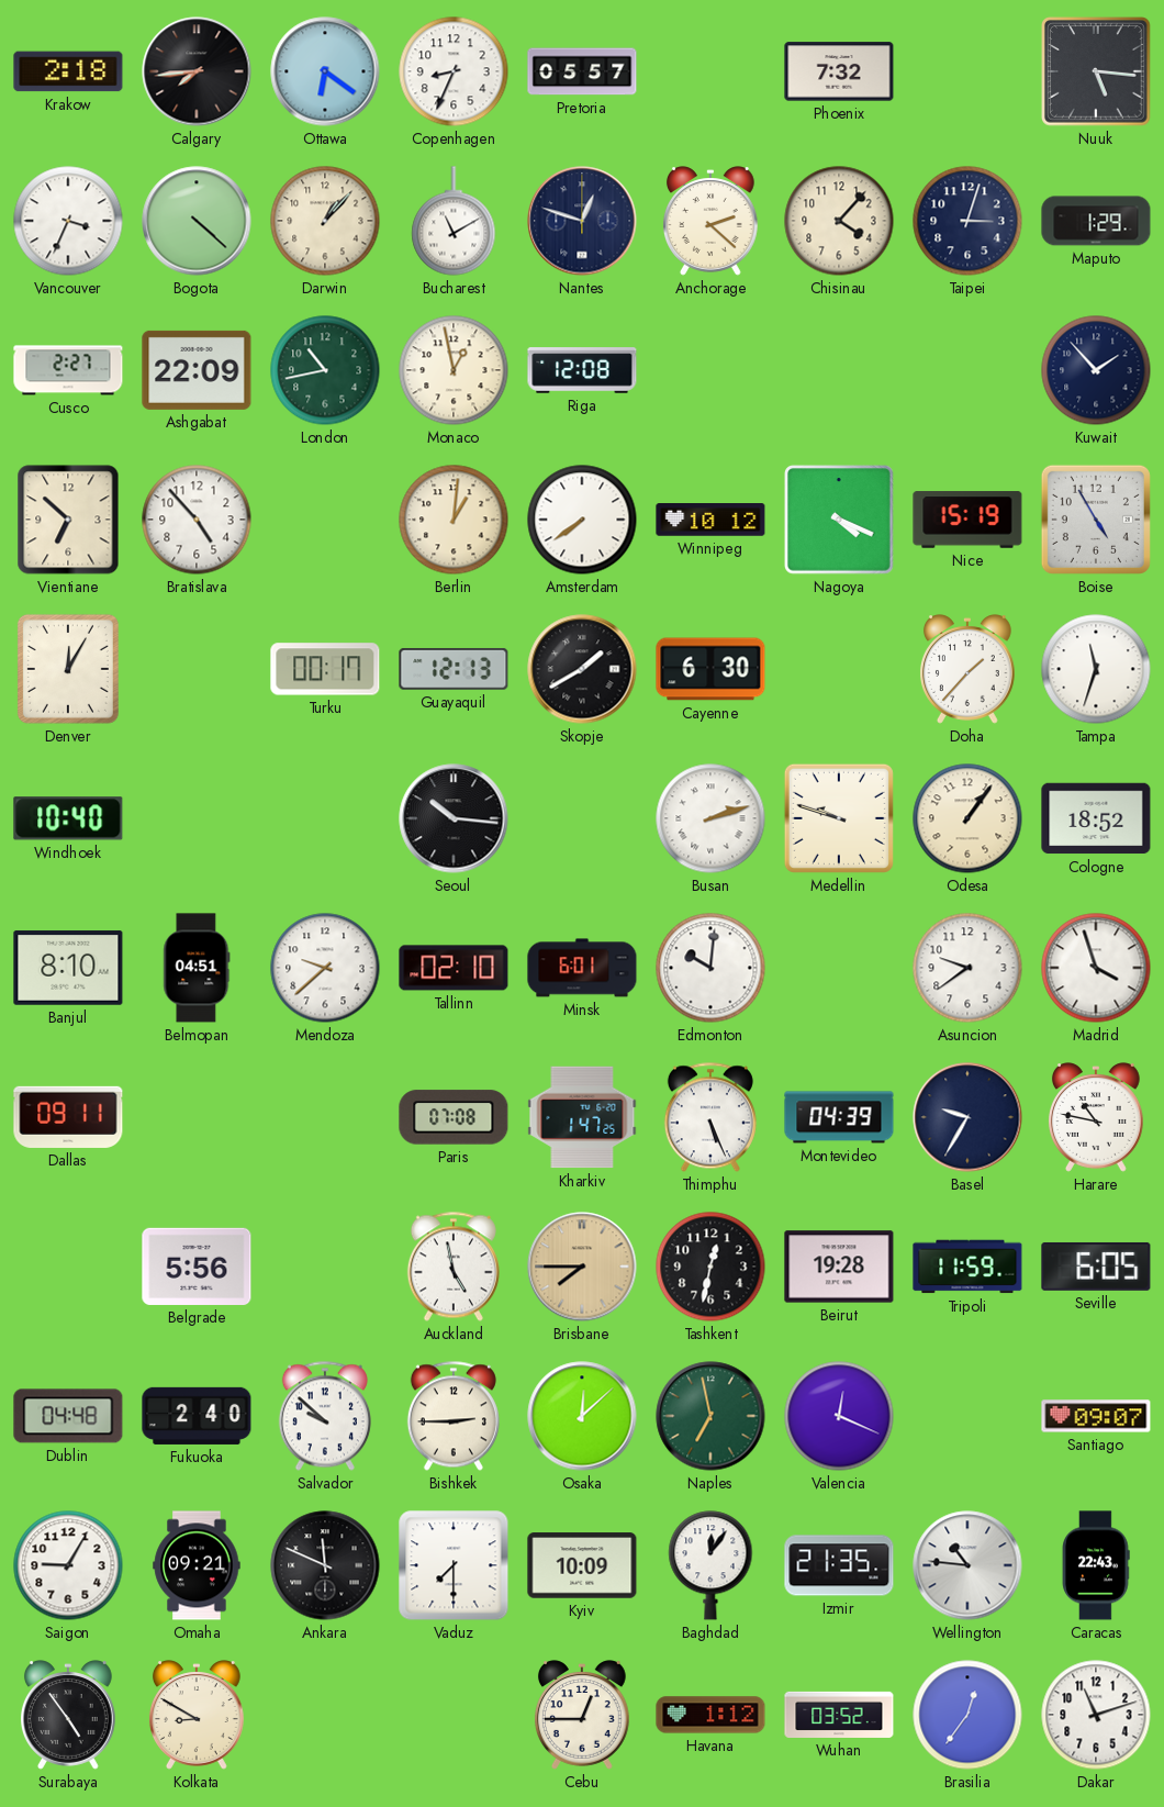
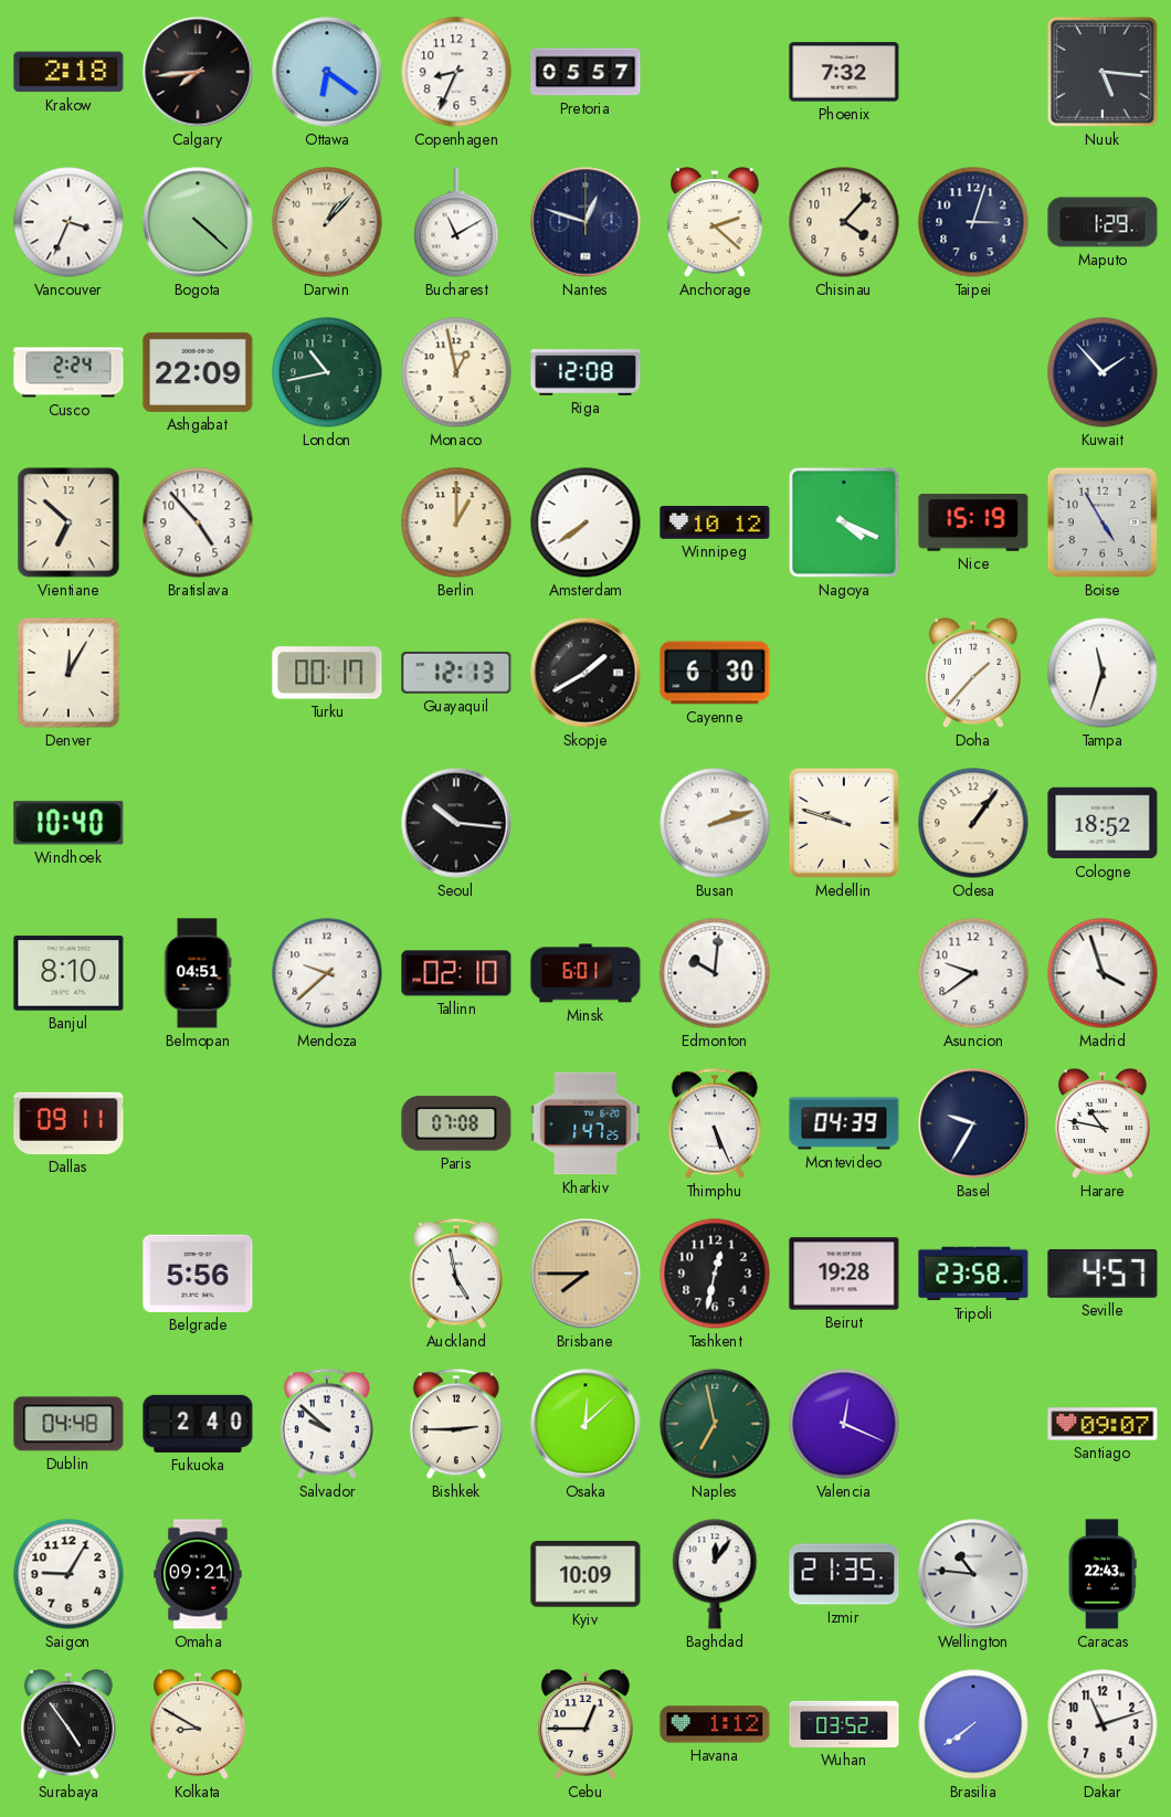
Cusco: 2:27 -> 2:24 (68, 372)
Berlin: 1:01 -> 1:00 (456, 522)
Tripoli: 11:59 -> 23:58 (973, 1274)
Seville: 6:05 -> 4:57 (1103, 1274)
Ankara: 11:49 -> none (325, 1565)
Vaduz: 7:30 -> none (454, 1565)
Brasilia: 12:36 -> 7:39 (973, 1724)
